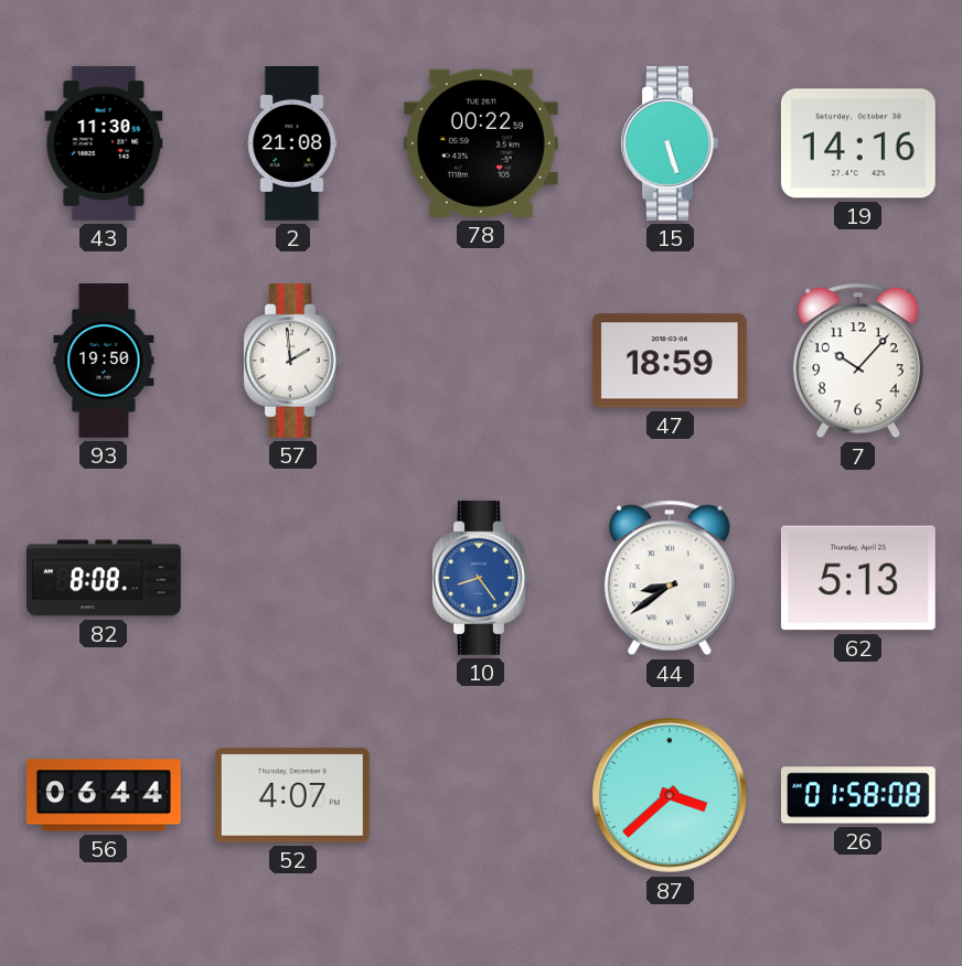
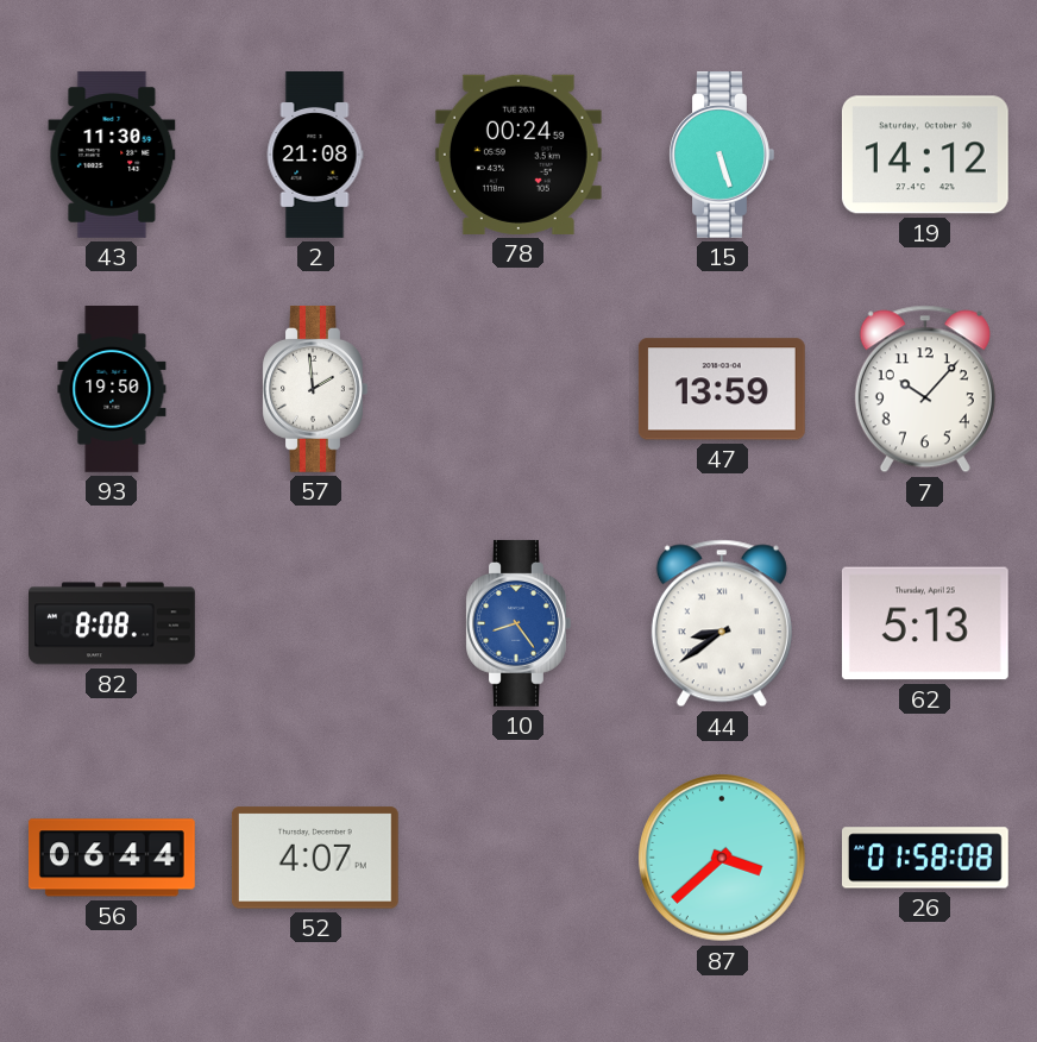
78: 00:22 -> 00:24 (518, 155)
19: 14:16 -> 14:12 (925, 155)
47: 18:59 -> 13:59 (722, 389)
